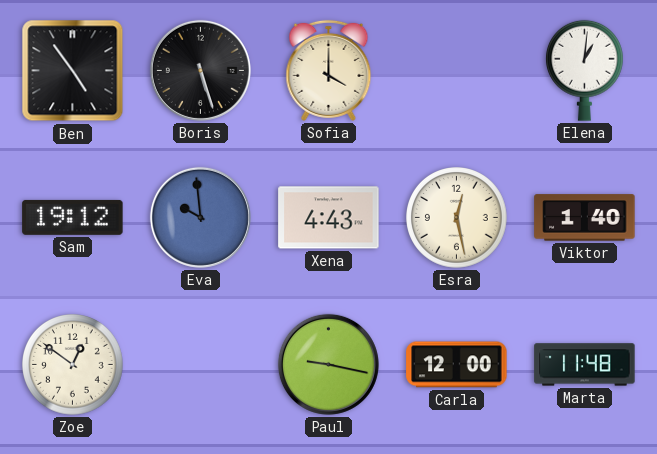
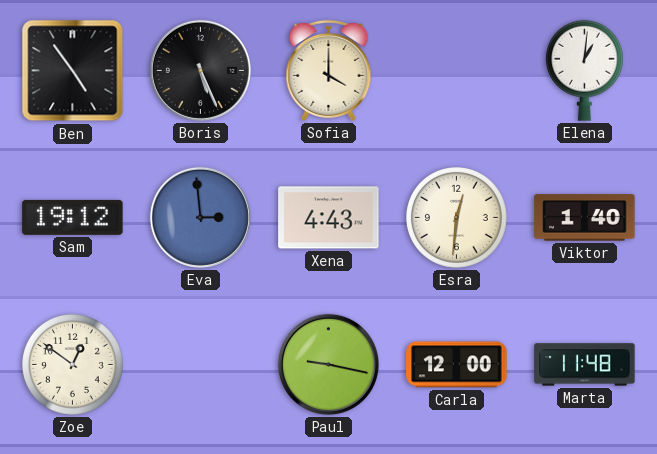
Boris: 5:27 -> 5:26 (200, 70)
Eva: 9:59 -> 2:59 (200, 217)
Esra: 12:28 -> 12:31 (457, 218)
